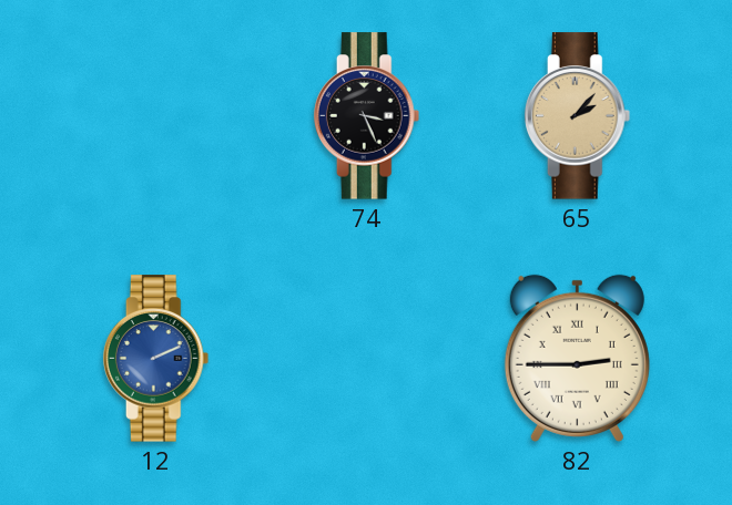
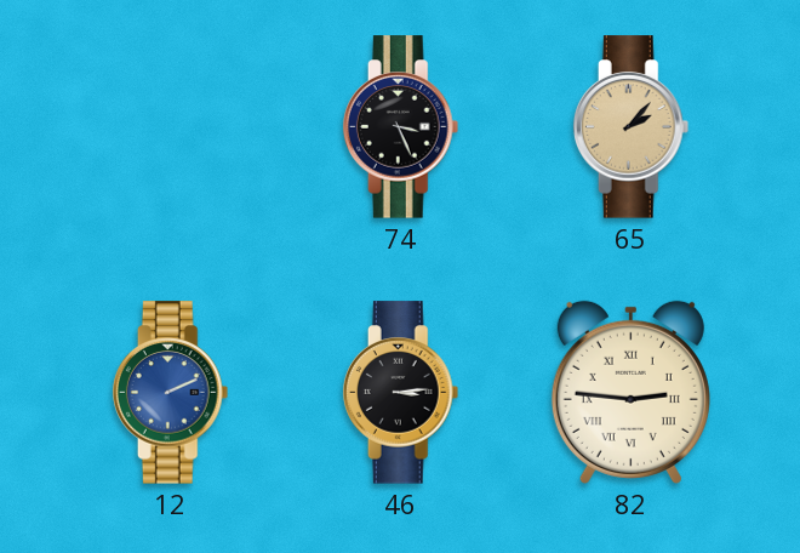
46: none -> 3:14 (401, 393)
82: 2:45 -> 2:46 (630, 392)
